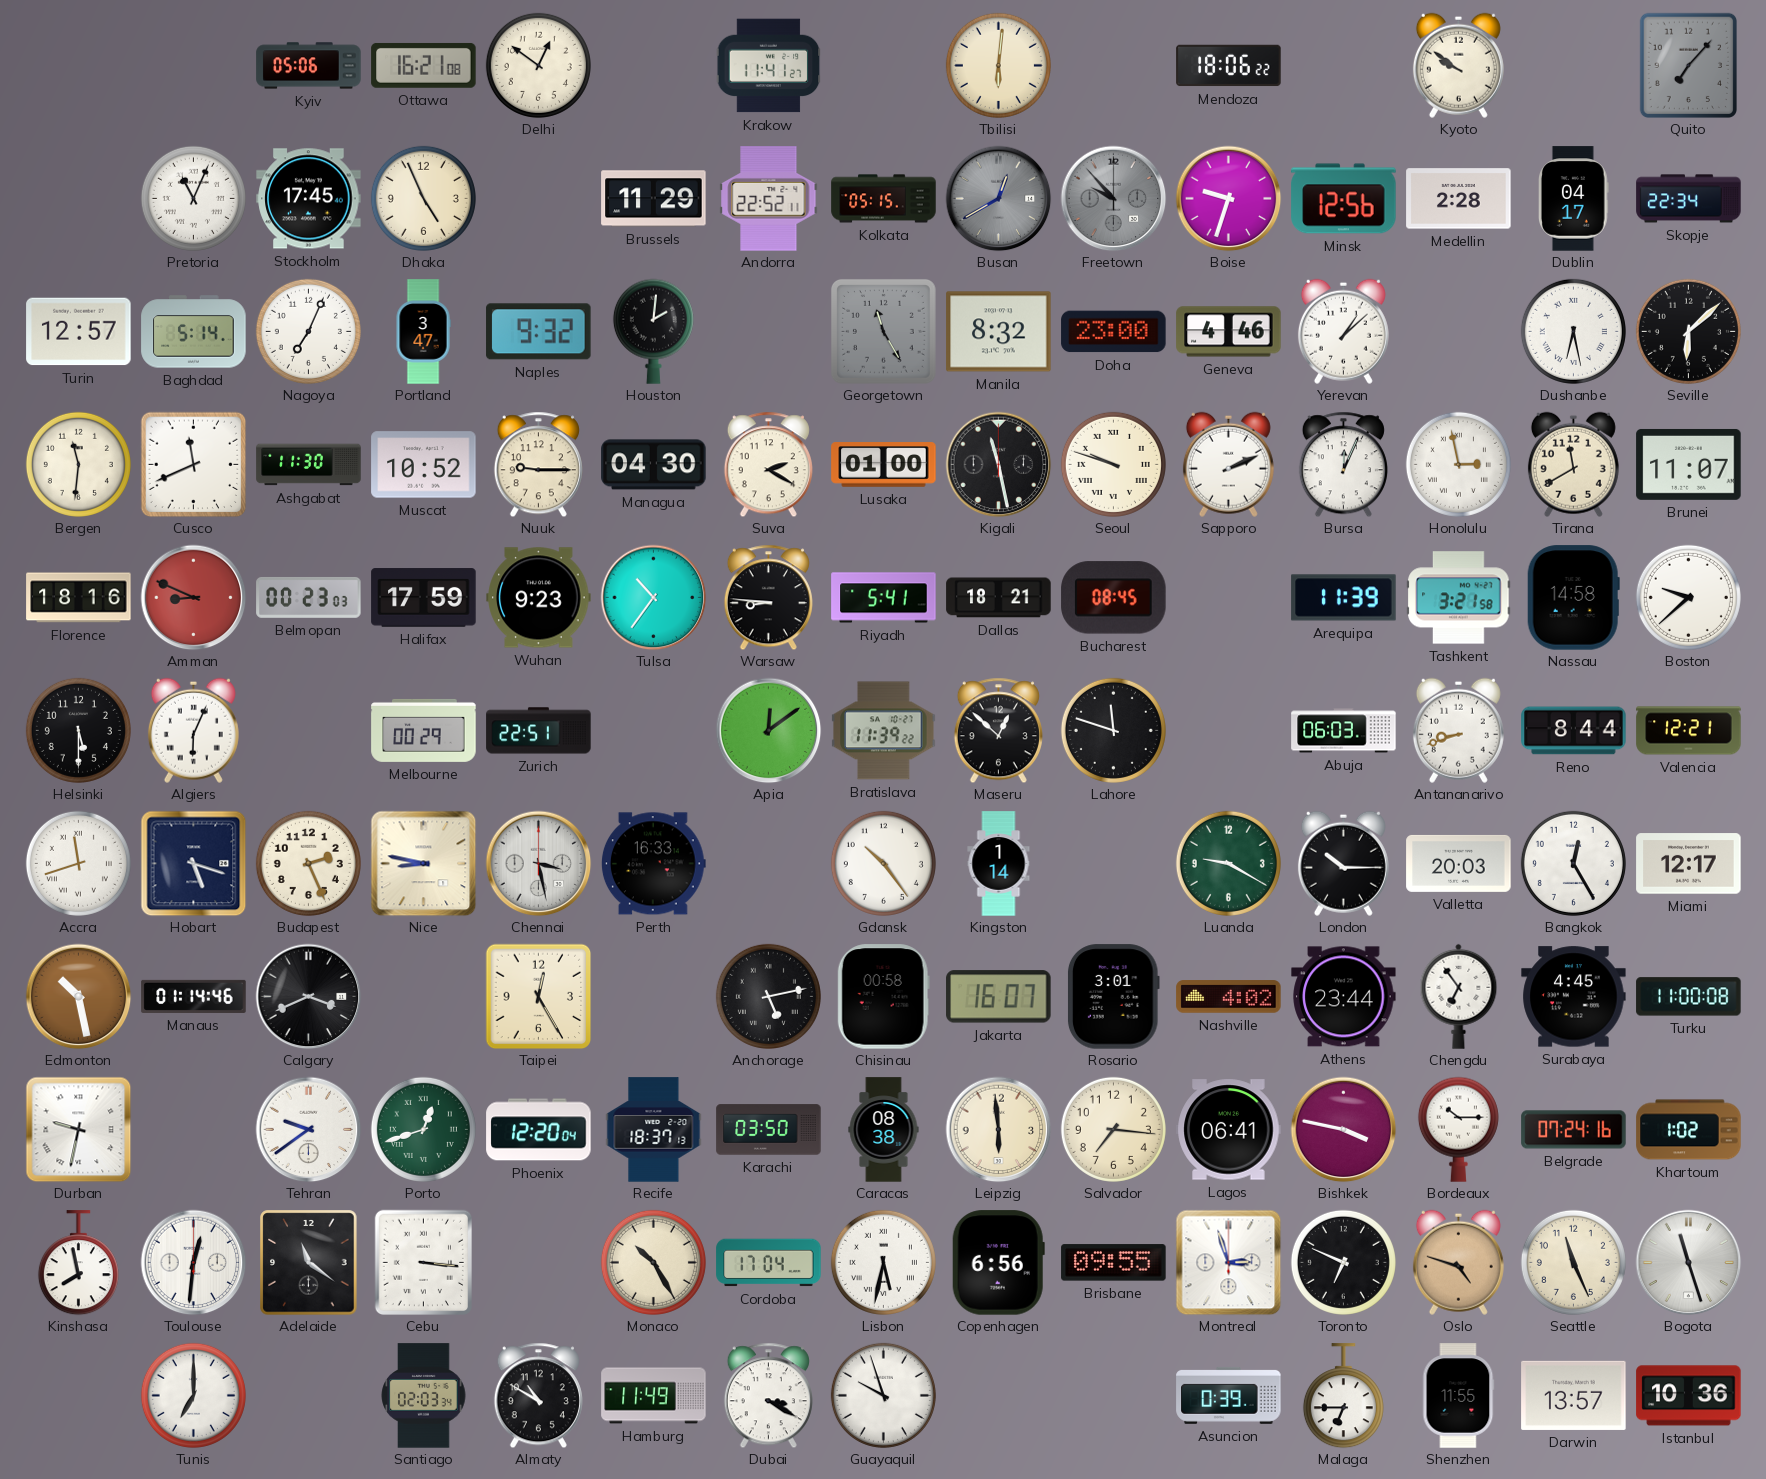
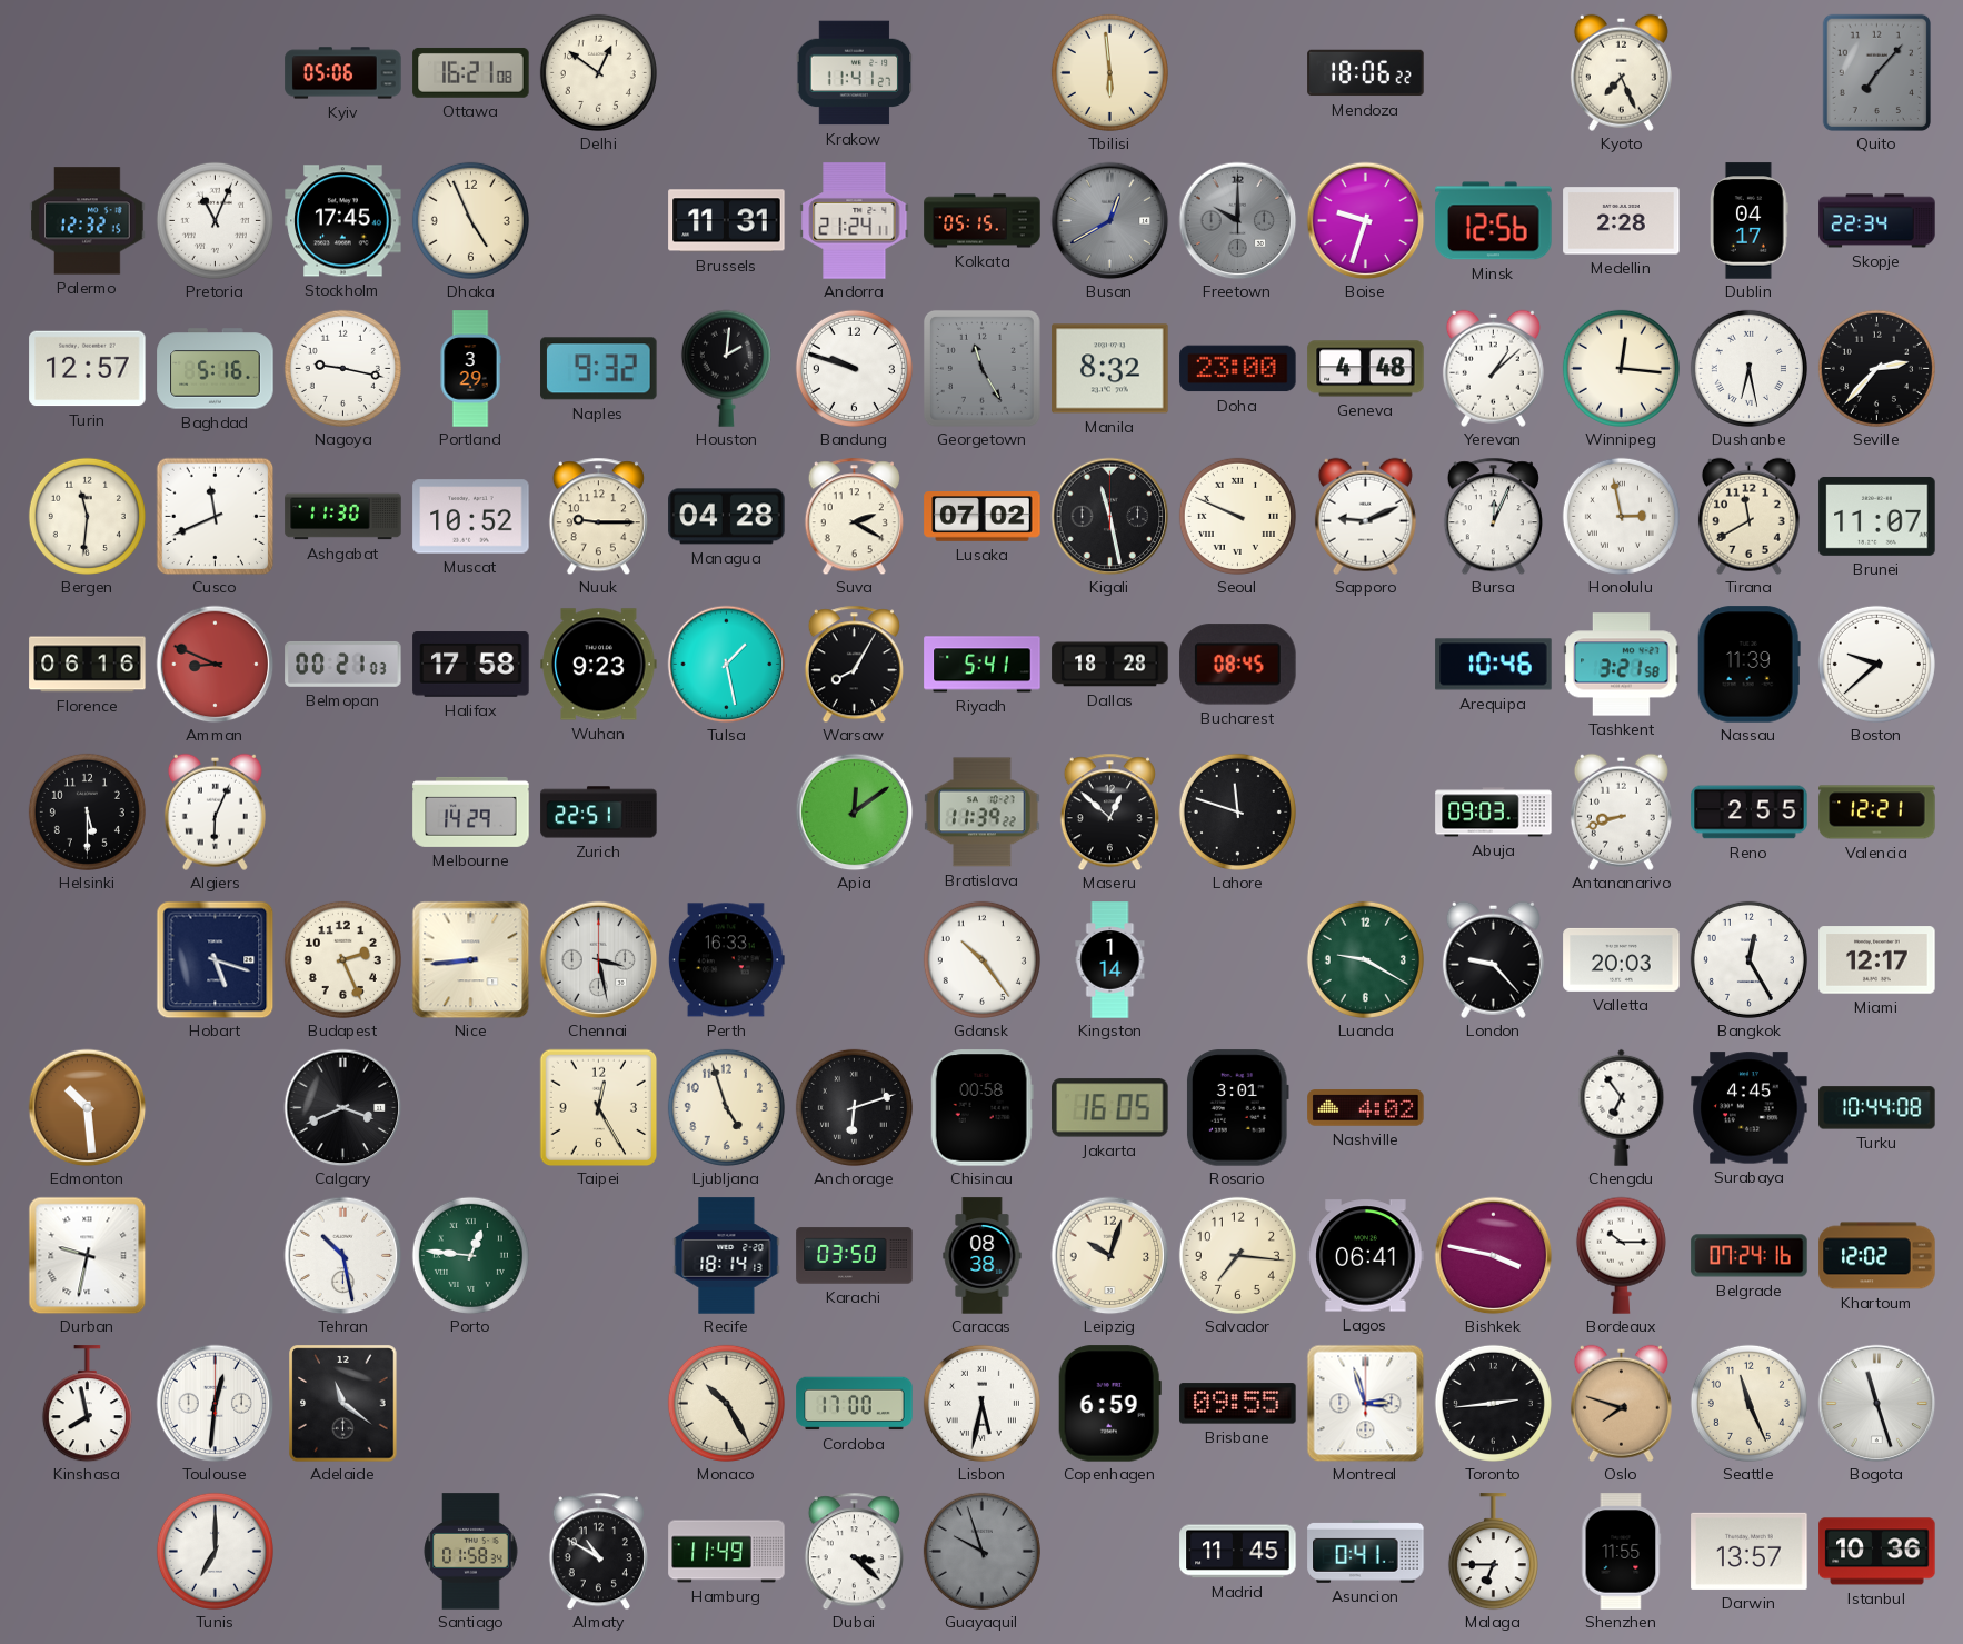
Tbilisi: 6:01 -> 5:59 (1109, 72)
Kyoto: 9:51 -> 7:26 (1621, 72)
Palermo: none -> 12:32 (88, 221)
Brussels: 11:29 -> 11:31 (727, 221)
Andorra: 22:52 -> 21:24 (855, 221)
Freetown: 9:53 -> 10:00 (1237, 220)
Baghdad: 5:14 -> 5:16 (216, 369)
Nagoya: 7:04 -> 9:17 (342, 368)
Portland: 3:47 -> 3:29 (470, 369)
Bandung: none -> 9:48 (854, 368)
Geneva: 4:46 -> 4:48 (1366, 369)
Winnipeg: none -> 12:16 (1621, 368)
Seville: 6:08 -> 2:37 (1876, 368)
Managua: 04:30 -> 04:28 (727, 517)
Lusaka: 01:00 -> 07:02 (983, 517)
Seoul: 9:48 -> 9:49 (1237, 516)
Sapporo: 2:11 -> 9:11 (1365, 516)
Florence: 18:16 -> 06:16 (88, 665)
Belmopan: 00:23 -> 00:21 (343, 664)
Halifax: 17:59 -> 17:58 (471, 665)
Tulsa: 10:36 -> 1:28 (726, 664)
Warsaw: 8:46 -> 8:05 (854, 664)
Dallas: 18:21 -> 18:28 (1110, 665)
Arequipa: 11:39 -> 10:46 (1494, 665)
Nassau: 14:58 -> 11:39 (1748, 665)
Melbourne: 00:29 -> 14:29 (471, 811)
Abuja: 06:03 -> 09:03 (1494, 813)
Reno: 8:44 -> 2:55 (1750, 813)
Accra: 11:42 -> none (78, 863)
Nice: 8:47 -> 8:44 (470, 959)
London: 10:15 -> 9:23 (1493, 959)
Edmonton: 10:28 -> 10:29 (87, 1107)
Manaus: 01:14 -> none (194, 996)
Ljubljana: none -> 4:57 (726, 1107)
Anchorage: 5:13 -> 6:12 (854, 1107)
Jakarta: 16:07 -> 16:05 (1110, 1108)
Athens: 23:44 -> none (1344, 997)
Turku: 11:00 -> 10:44 (1877, 1108)
Tehran: 9:39 -> 10:28 (342, 1255)
Porto: 12:42 -> 12:46 (470, 1255)
Phoenix: 12:20 -> none (539, 1130)
Recife: 18:37 -> 18:14 (727, 1256)
Leipzig: 5:59 -> 10:03 (1109, 1255)
Khartoum: 1:02 -> 12:02 (1877, 1256)
Cebu: 3:16 -> none (423, 1262)
Cordoba: 17:04 -> 17:00 (855, 1404)
Copenhagen: 6:56 -> 6:59 (1109, 1404)
Toronto: 6:49 -> 2:44 (1493, 1403)
Oslo: 4:48 -> 7:48 (1621, 1403)
Santiago: 02:03 -> 01:58 (471, 1552)
Dubai: 3:20 -> 3:22 (854, 1551)
Guayaquil dial: white -> grey (981, 1551)
Madrid: none -> 11:45 (1238, 1552)
Asuncion: 0:39 -> 0:41 (1366, 1551)
